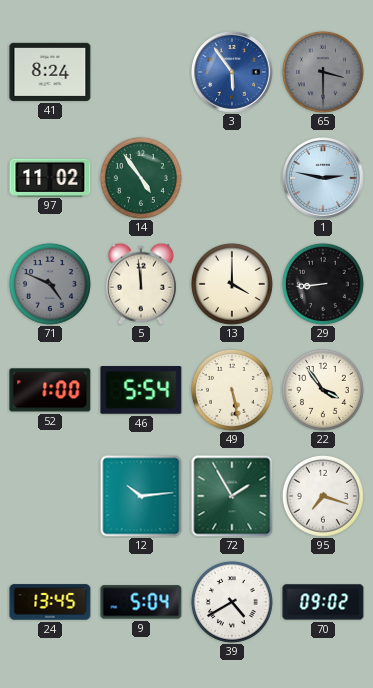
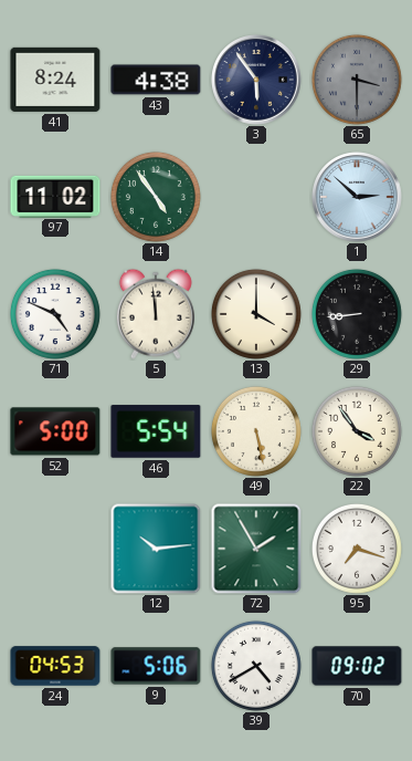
43: none -> 4:38 (156, 80)
3 dial: blue -> navy (256, 80)
1: 2:47 -> 2:52 (357, 197)
71 dial: grey -> white (55, 314)
52: 1:00 -> 5:00 (55, 431)
24: 13:45 -> 04:53 (55, 666)
9: 5:04 -> 5:06 (156, 666)
